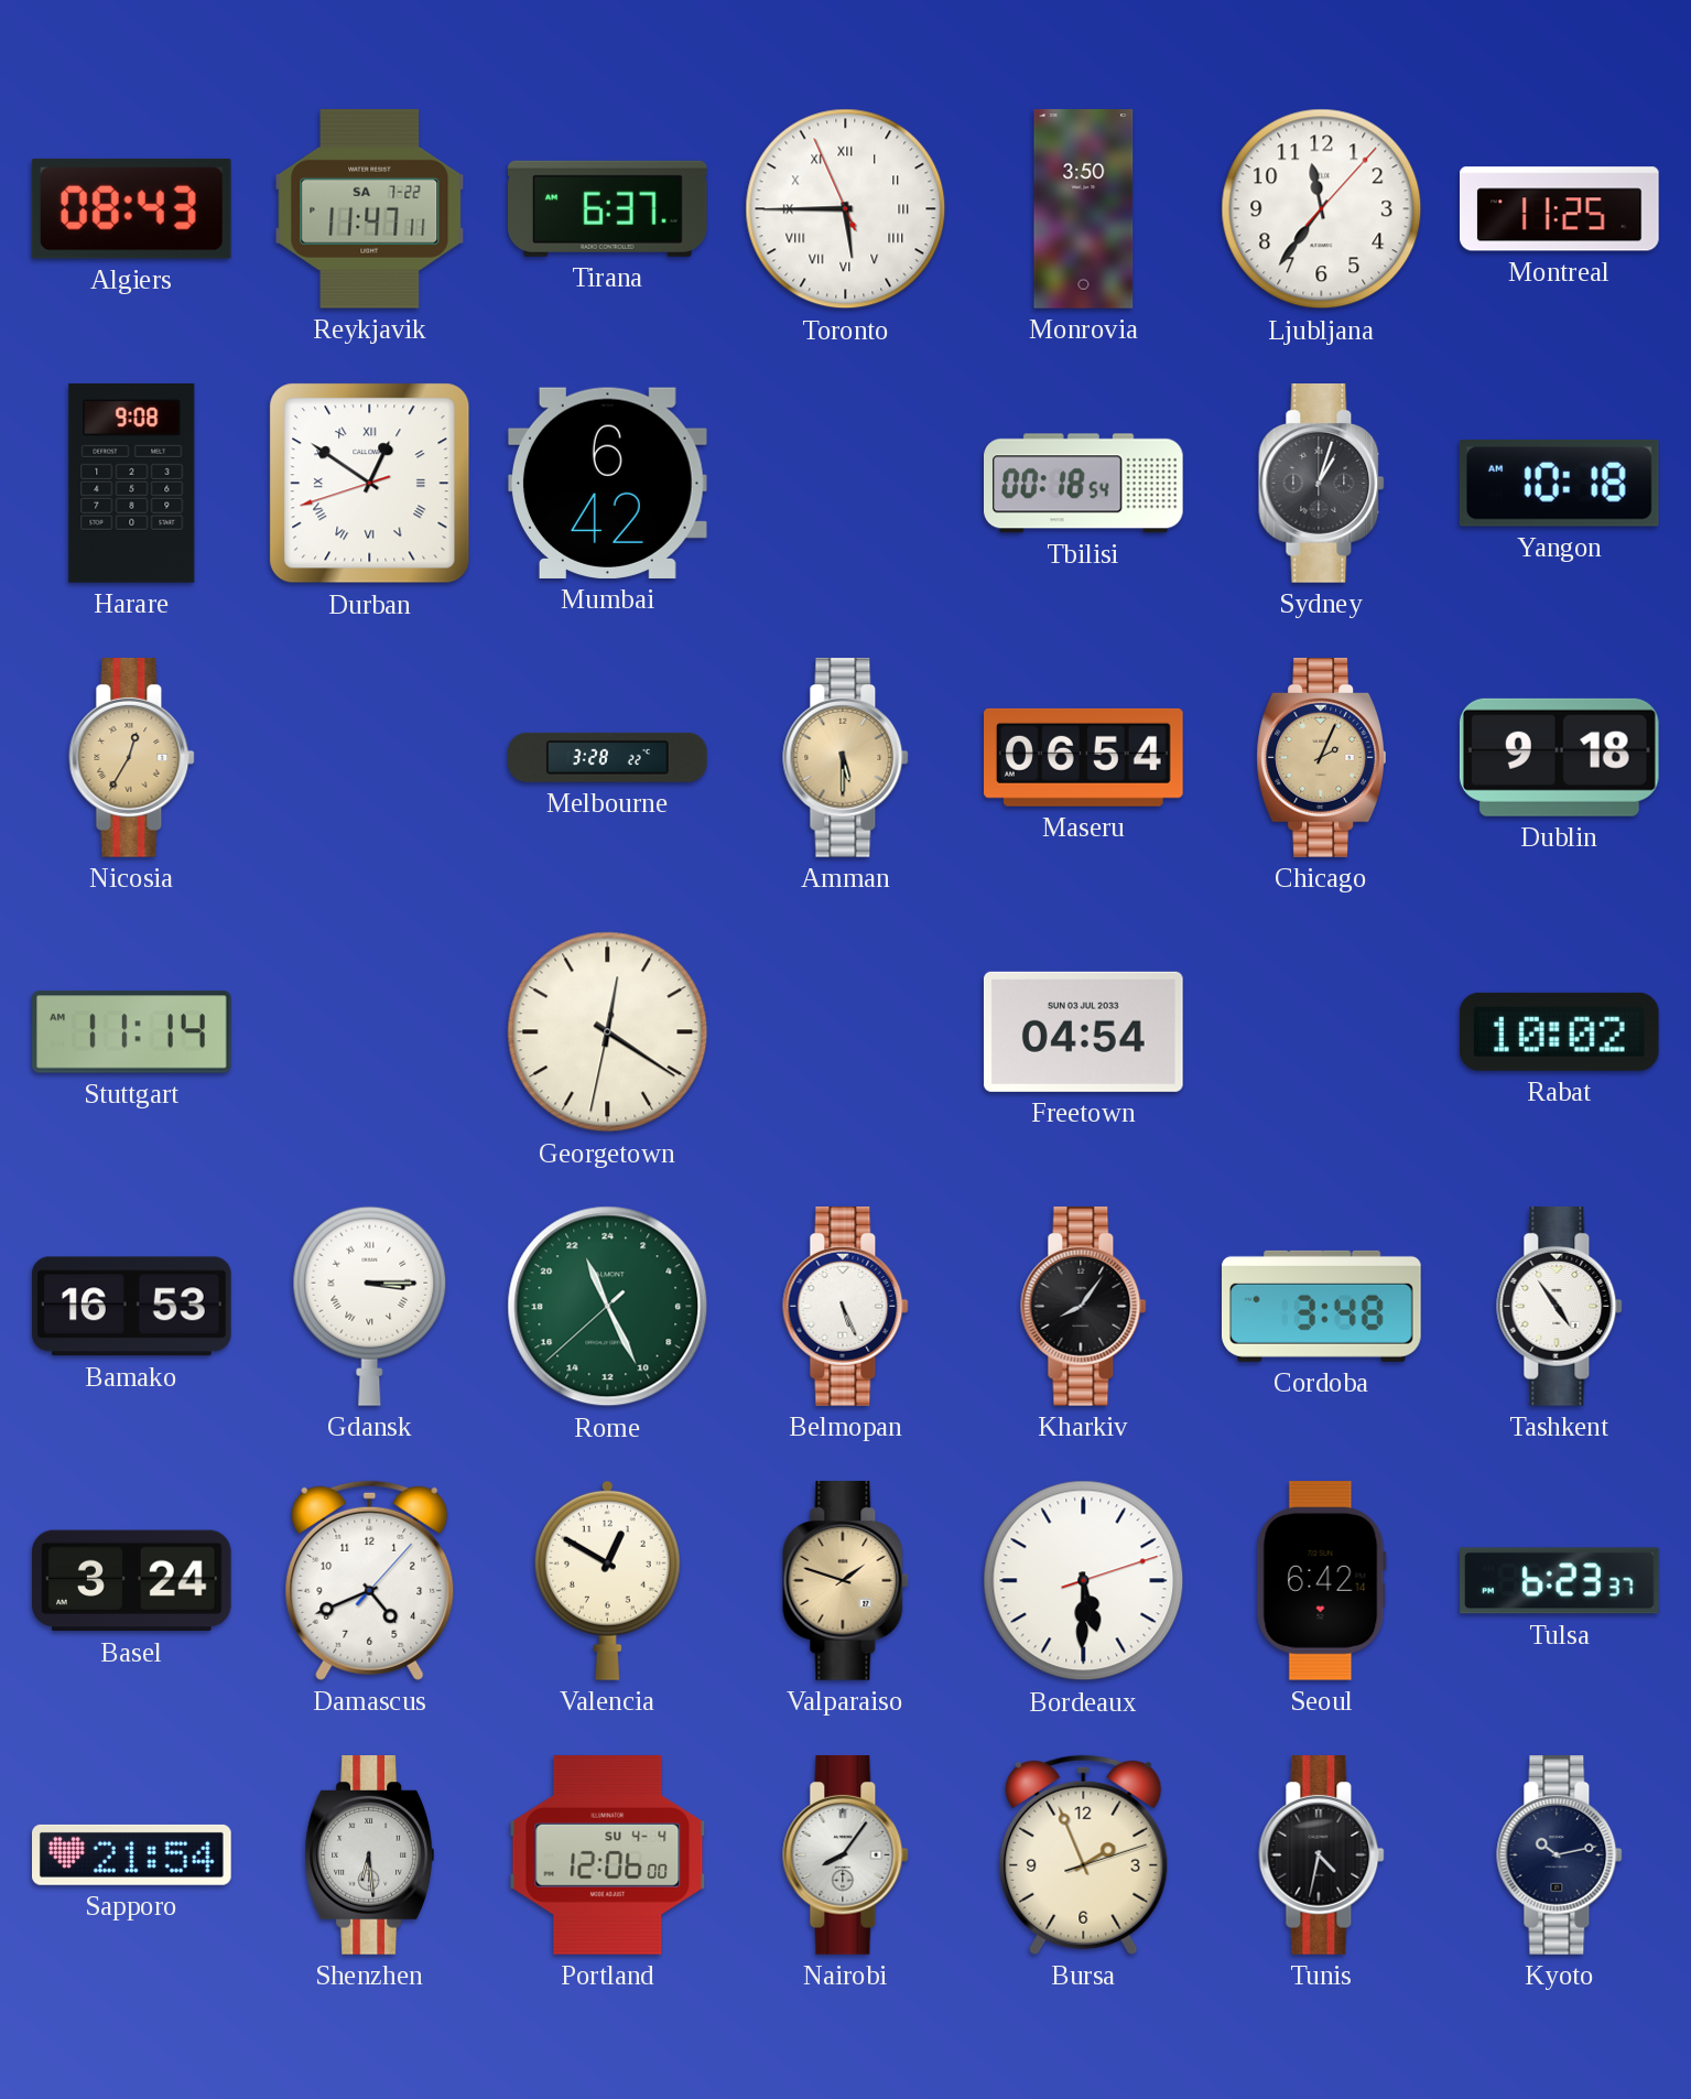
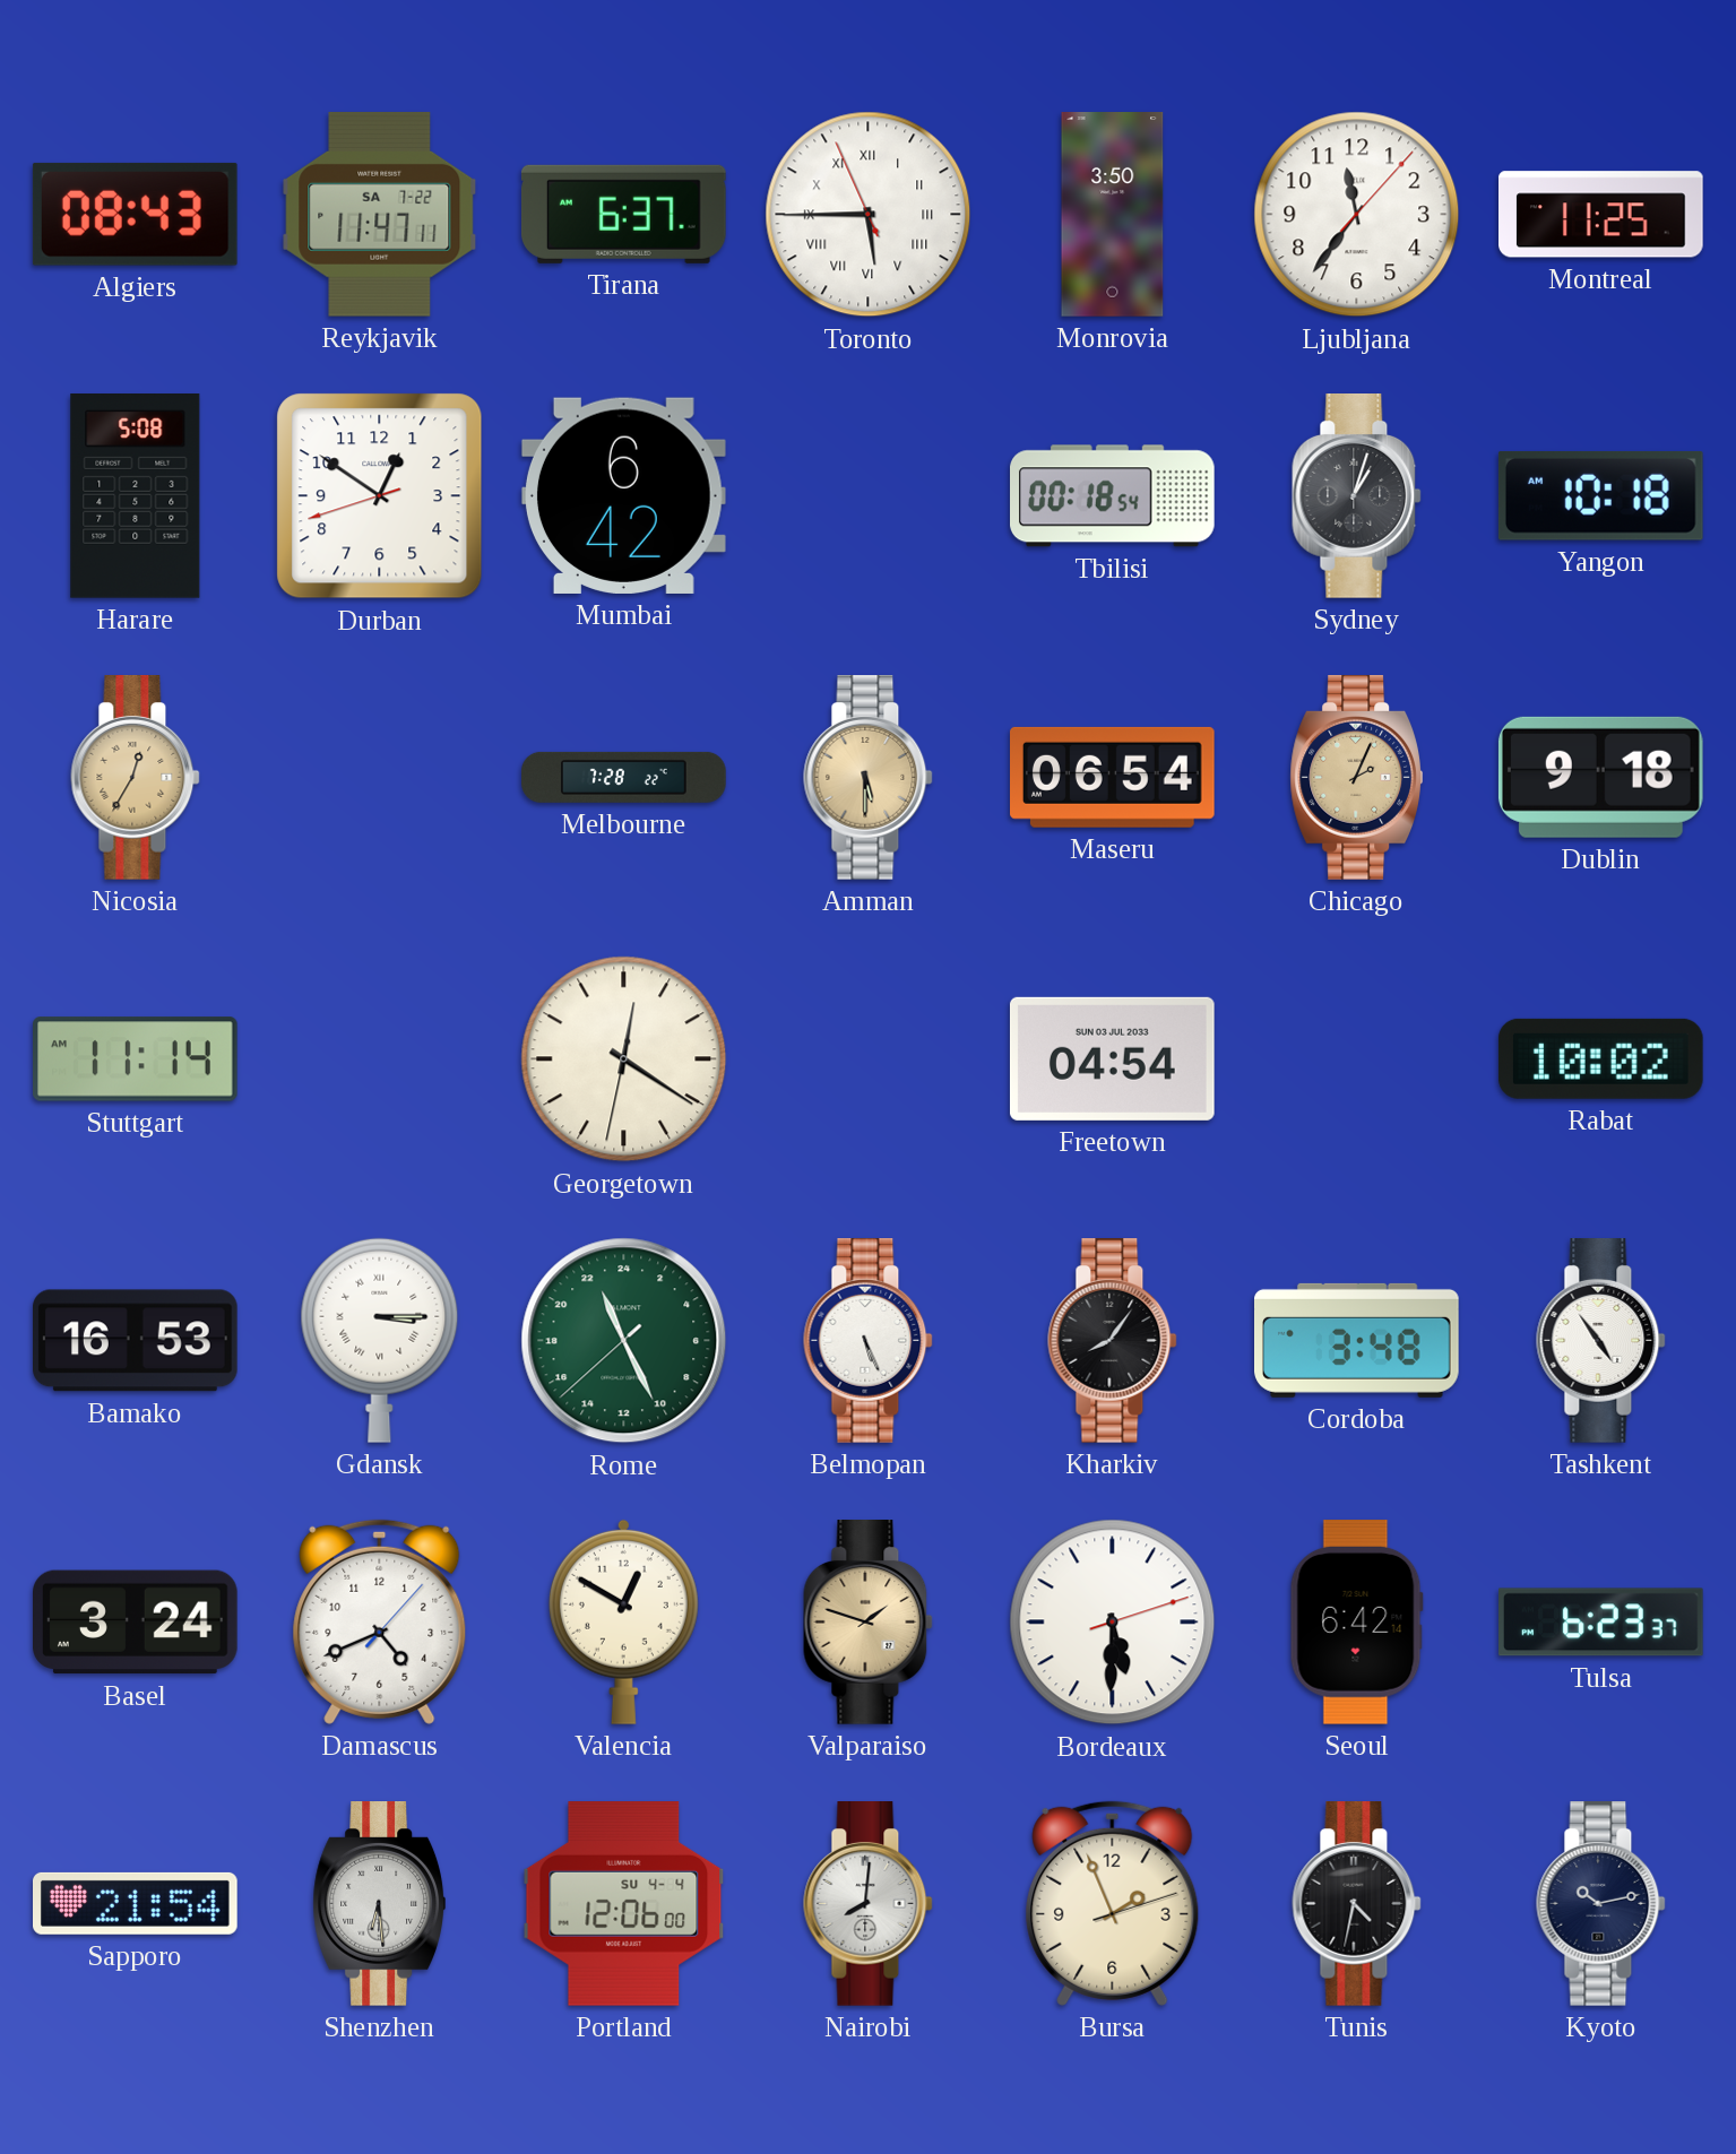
Harare: 9:08 -> 5:08 (136, 496)
Durban numerals: Roman -> Arabic (380, 496)
Melbourne: 3:28 -> 7:28 (624, 777)
Nairobi: 8:06 -> 8:01 (869, 1904)
